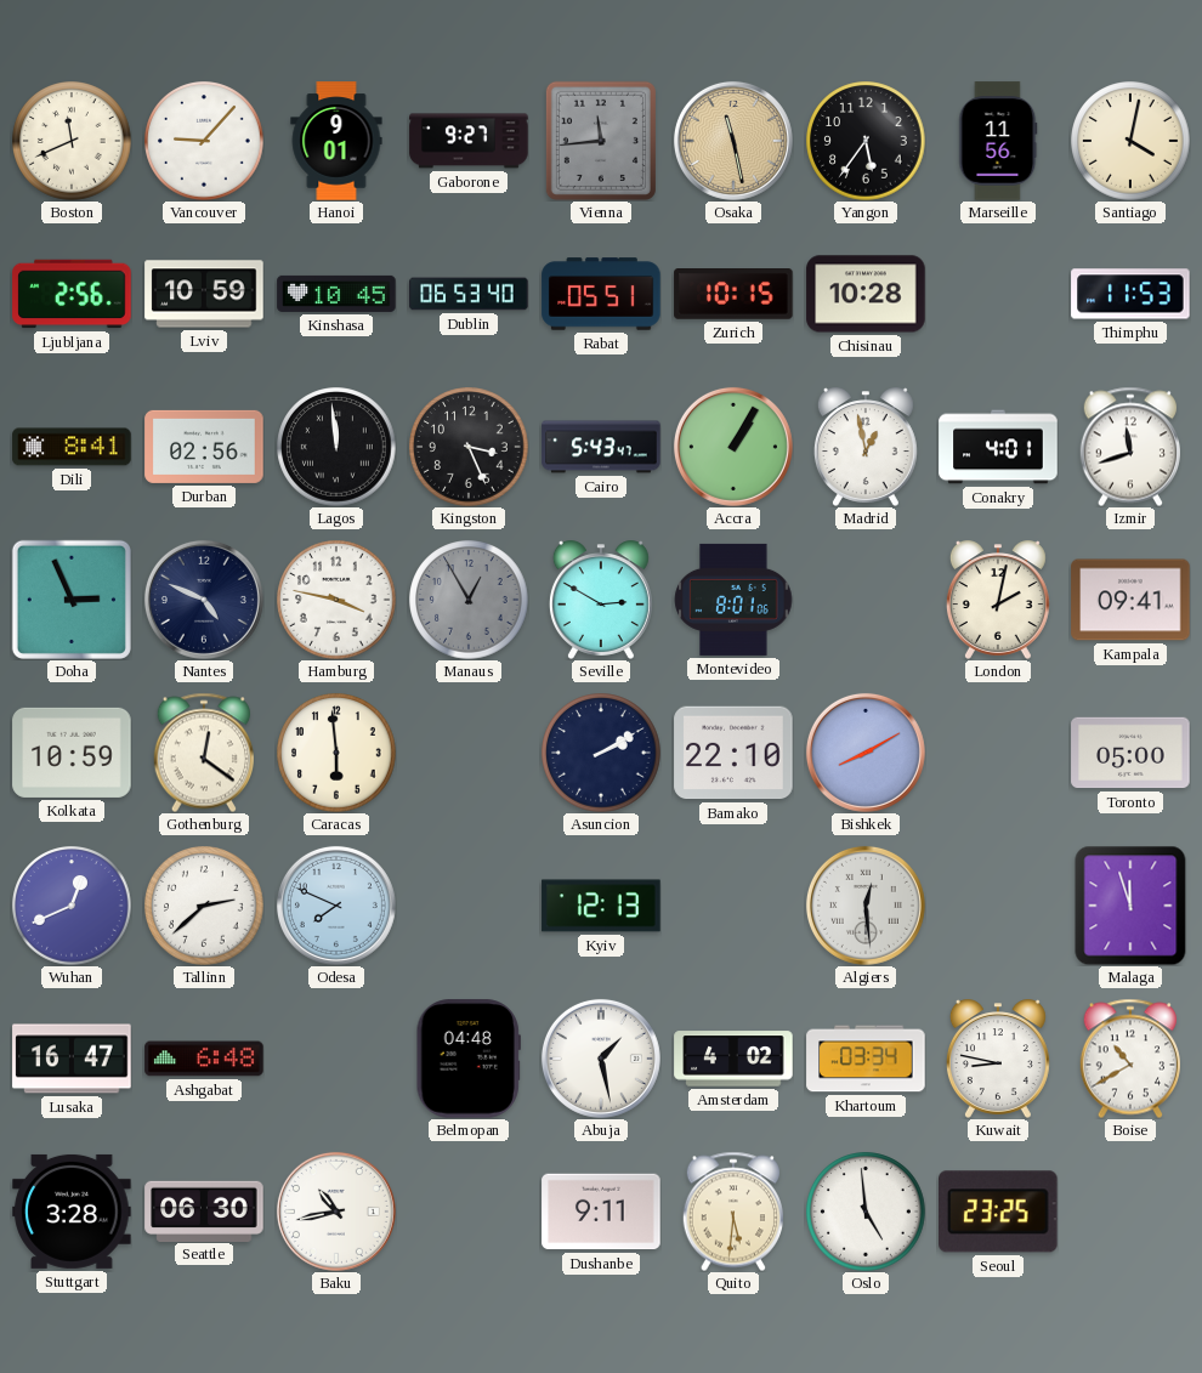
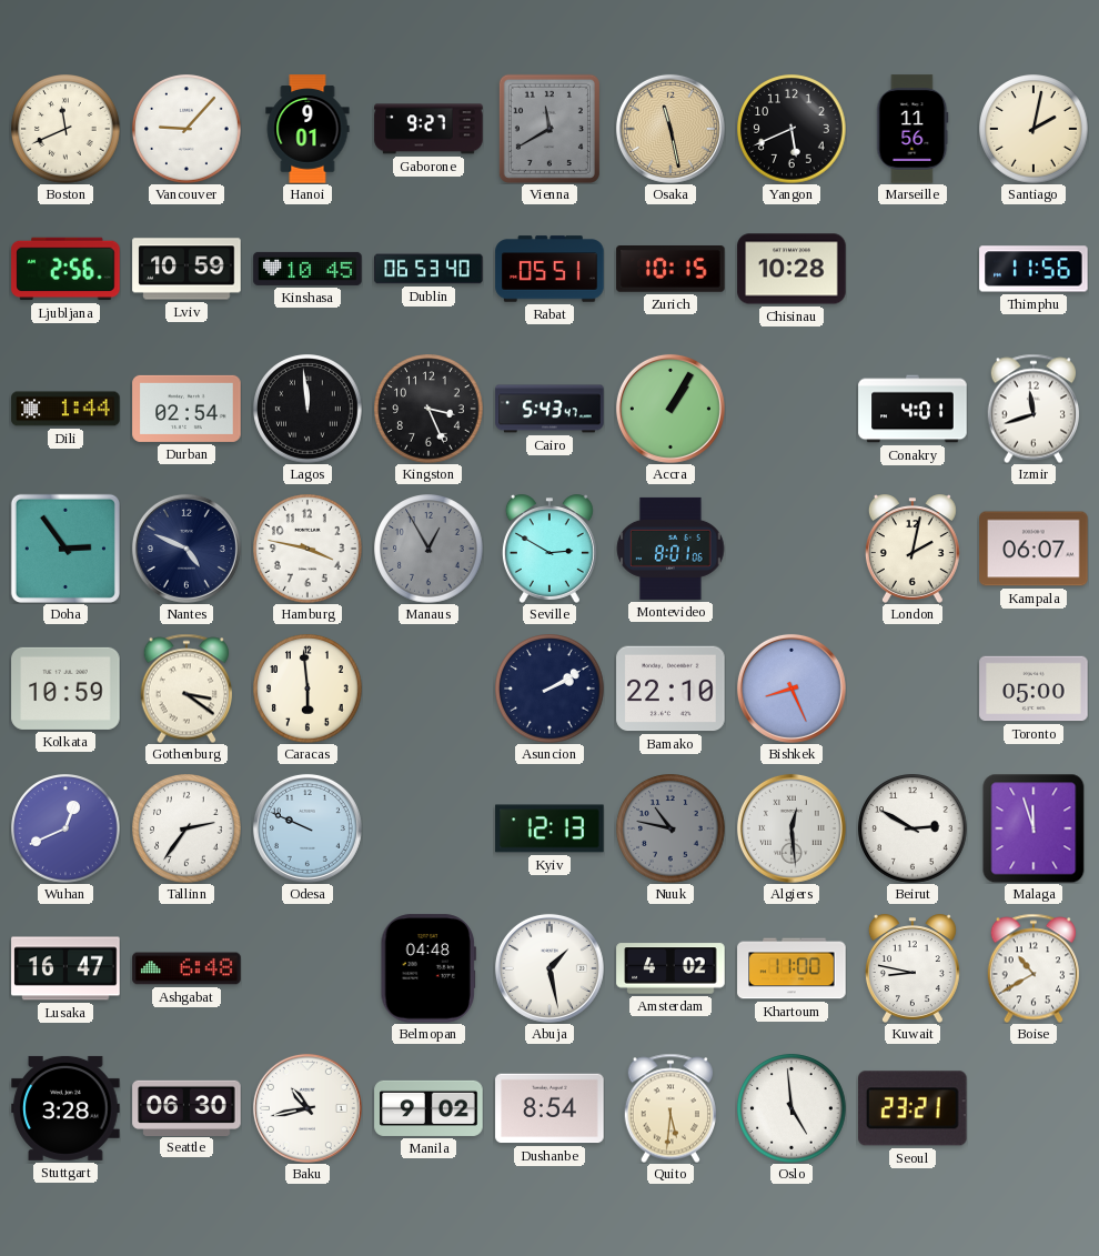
Vienna: 11:44 -> 11:40 (549, 129)
Yangon: 5:36 -> 5:41 (792, 129)
Santiago: 4:02 -> 2:02 (1034, 129)
Thimphu: 11:53 -> 11:56 (1034, 269)
Dili: 8:41 -> 1:44 (65, 409)
Durban: 02:56 -> 02:54 (186, 409)
Madrid: 12:58 -> none (866, 447)
Doha: 2:56 -> 2:54 (65, 549)
Kampala: 09:41 -> 06:07 (1034, 549)
Gothenburg: 12:21 -> 3:21 (185, 689)
Bishkek: 8:10 -> 8:26 (792, 689)
Tallinn: 2:38 -> 2:36 (186, 828)
Odesa: 7:49 -> 9:49 (307, 828)
Nuuk: none -> 10:47 (671, 828)
Beirut: none -> 2:50 (913, 828)
Khartoum: 03:34 -> 11:00 (792, 968)
Manila: none -> 9:02 (428, 1108)
Dushanbe: 9:11 -> 8:54 (549, 1108)
Seoul: 23:25 -> 23:21 (914, 1108)
